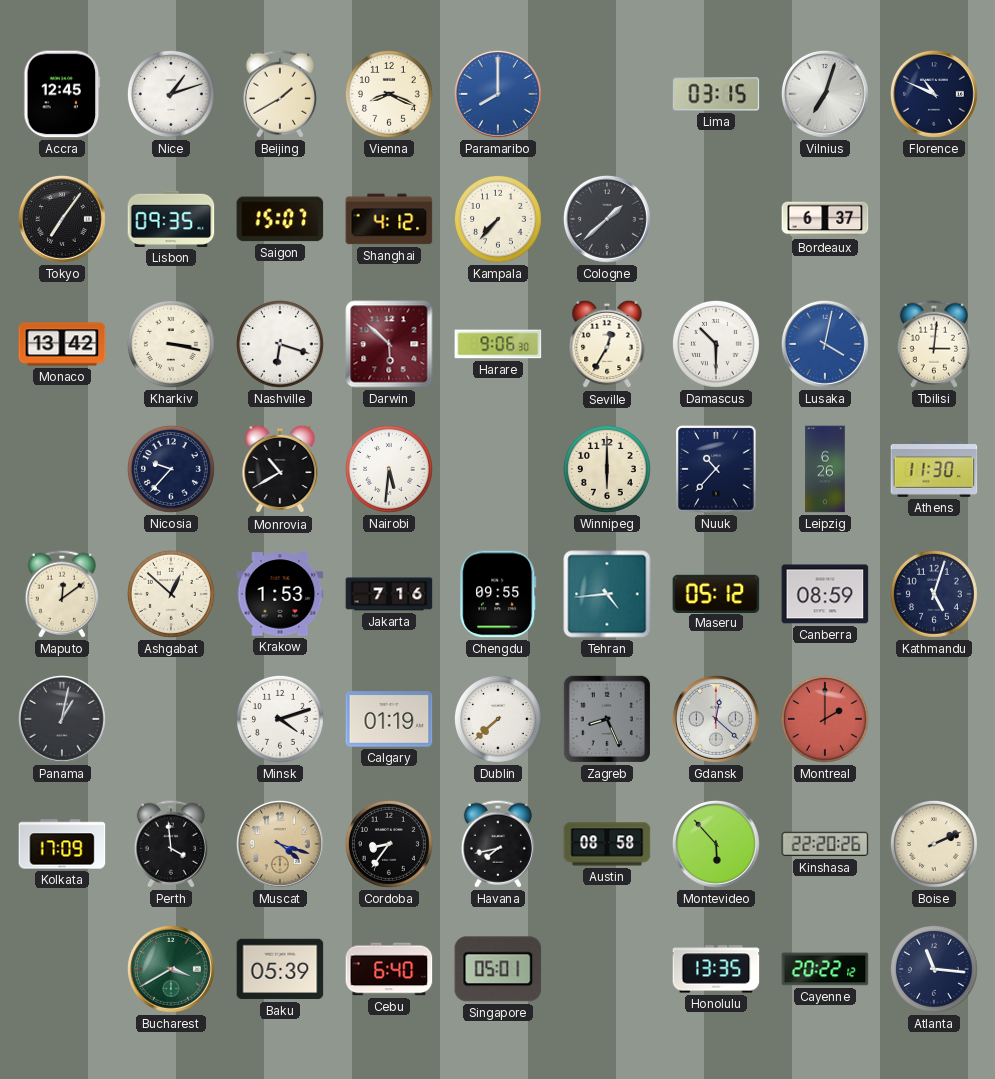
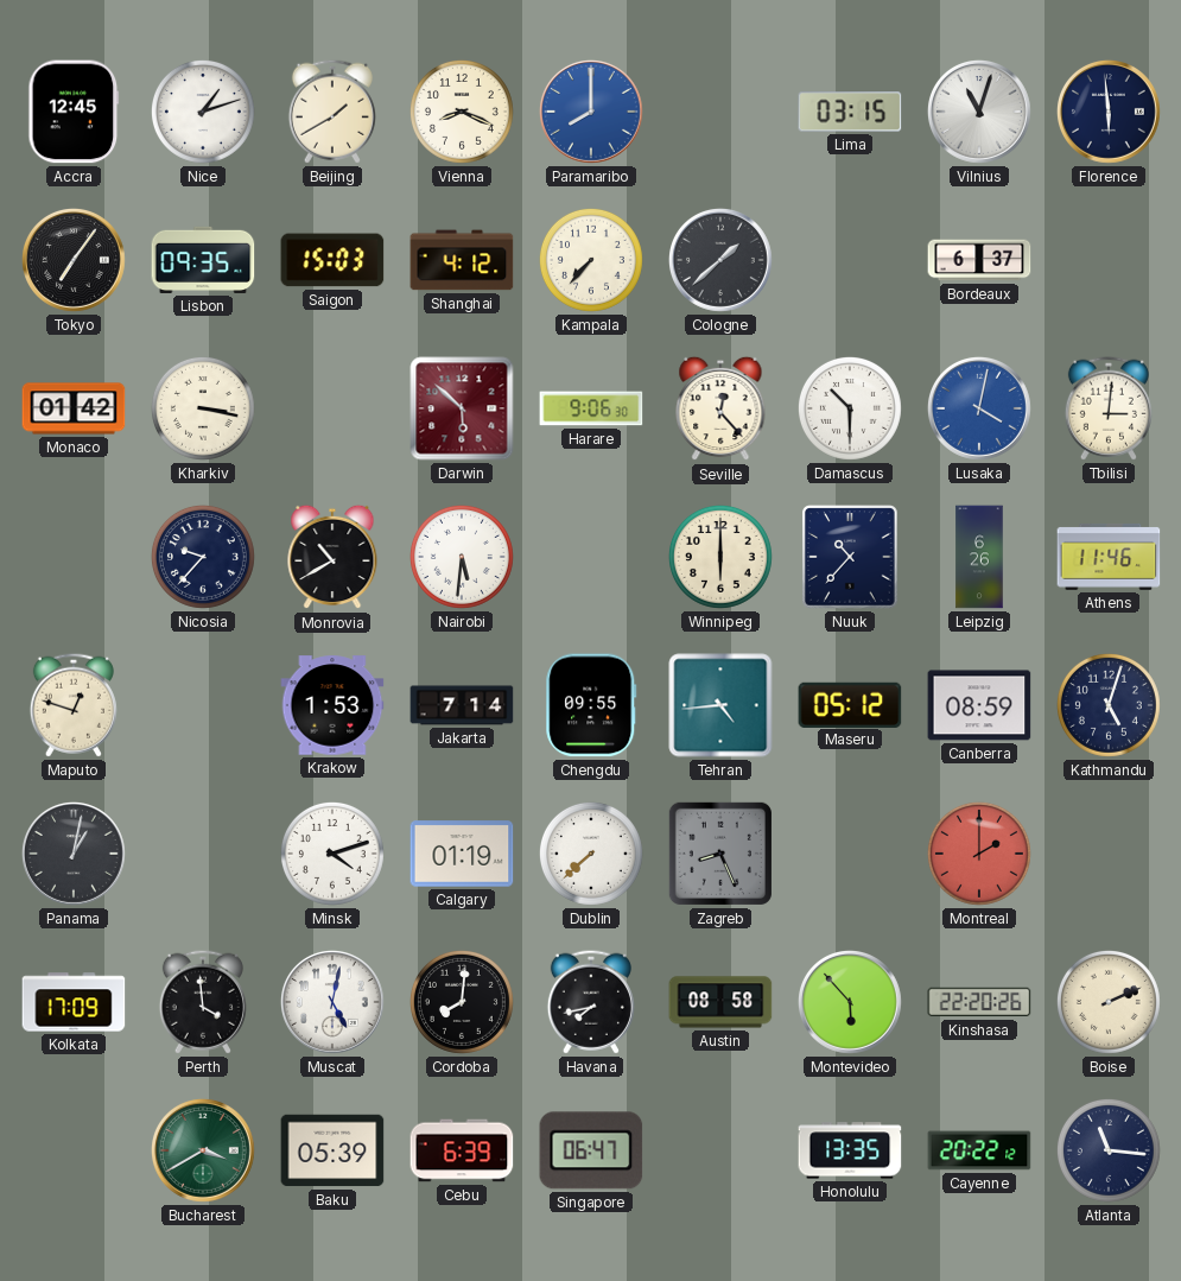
Vilnius: 7:03 -> 11:03 (979, 112)
Florence: 10:49 -> 5:59 (1109, 112)
Saigon: 15:07 -> 15:03 (332, 260)
Monaco: 13:42 -> 01:42 (74, 408)
Nashville: 6:18 -> none (280, 344)
Seville: 12:35 -> 12:23 (720, 408)
Athens: 11:30 -> 11:46 (1109, 557)
Maputo: 12:09 -> 12:48 (74, 705)
Ashgabat: 12:52 -> none (171, 594)
Jakarta: 7:16 -> 7:14 (462, 705)
Gdansk: 12:22 -> none (716, 719)
Muscat: 4:18 -> 5:02 (332, 1002)
Muscat dial: champagne -> white (332, 1002)
Cordoba: 8:36 -> 8:01 (462, 1002)
Cebu: 6:40 -> 6:39 (462, 1150)
Singapore: 05:01 -> 06:47 (591, 1150)
